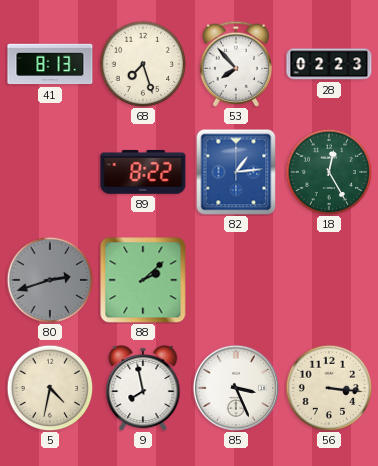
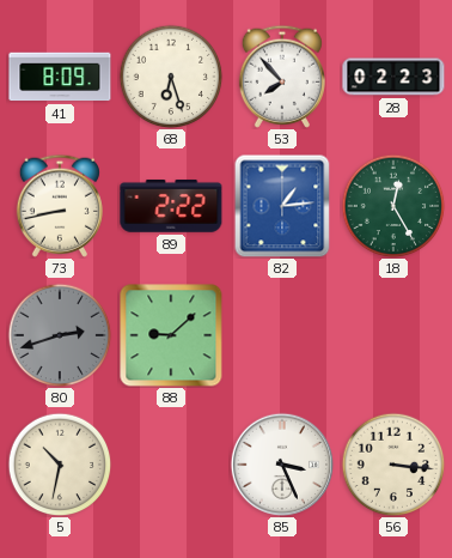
41: 8:13 -> 8:09 (60, 77)
68: 7:27 -> 6:27 (171, 77)
73: none -> 8:43 (60, 206)
89: 8:22 -> 2:22 (171, 206)
88: 2:08 -> 9:08 (171, 335)
5: 4:32 -> 10:32 (60, 465)
9: 7:58 -> none (143, 388)
